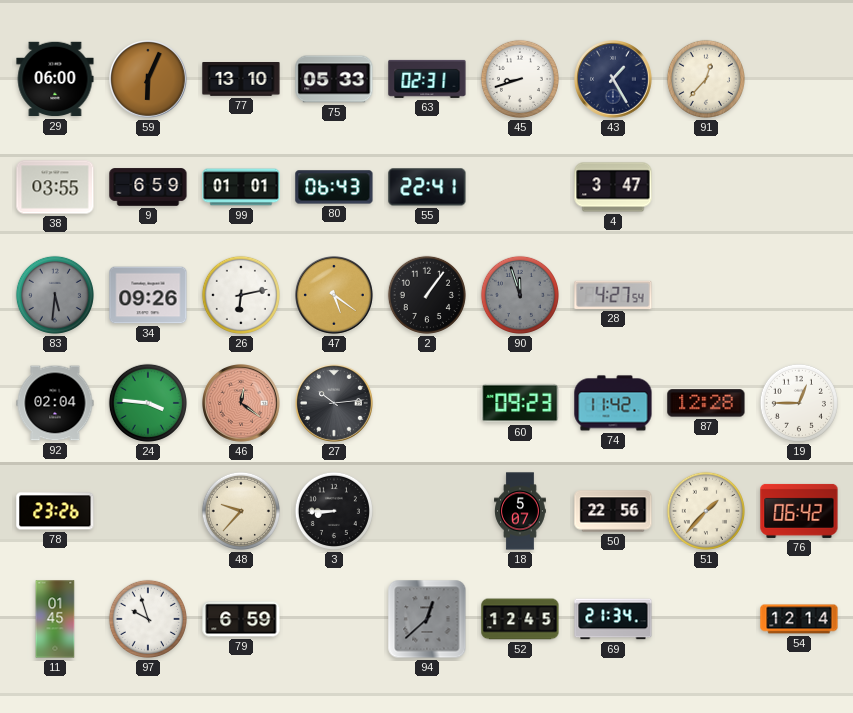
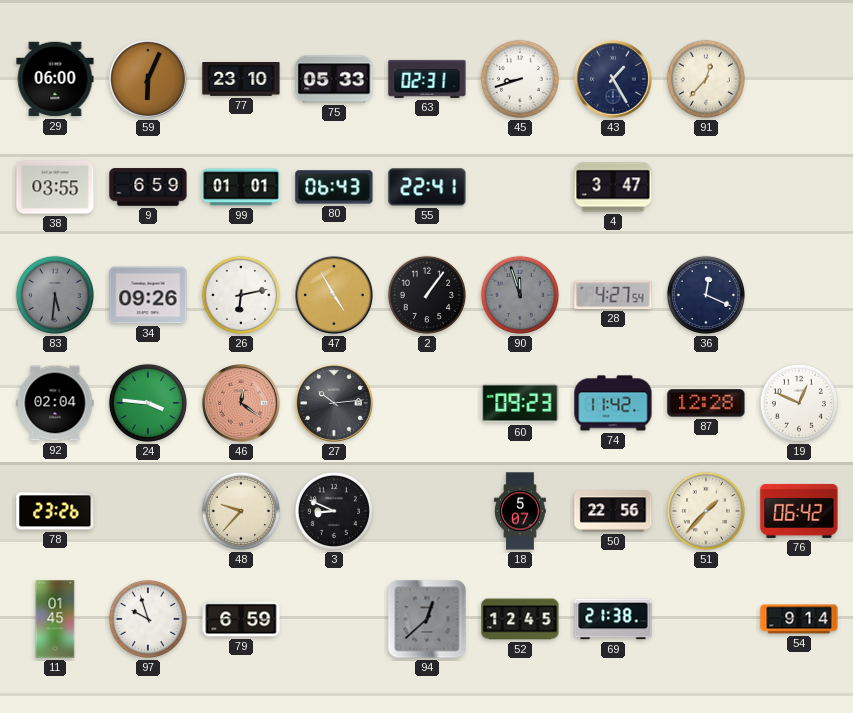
77: 13:10 -> 23:10 (241, 79)
47: 5:21 -> 4:55 (335, 296)
36: none -> 12:19 (706, 295)
19: 12:45 -> 12:49 (799, 403)
3: 8:45 -> 8:49 (334, 511)
69: 21:34 -> 21:38 (613, 619)
54: 12:14 -> 9:14 (799, 619)
